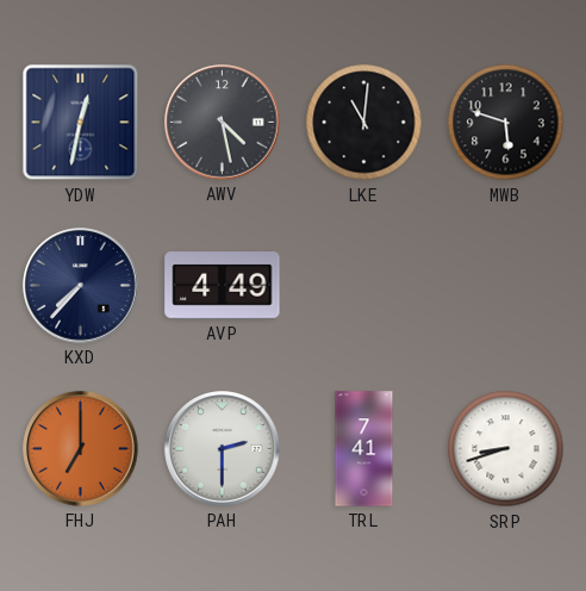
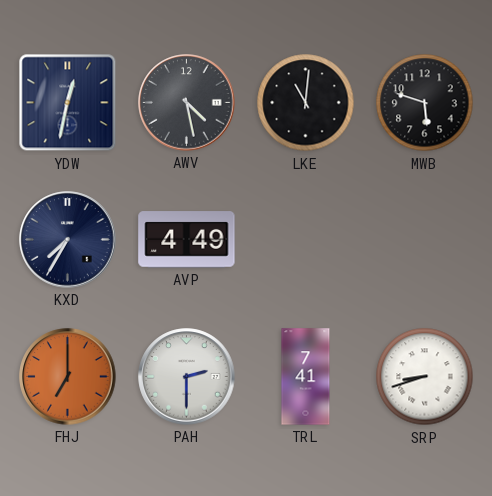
KXD: 7:37 -> 7:35 (68, 240)
